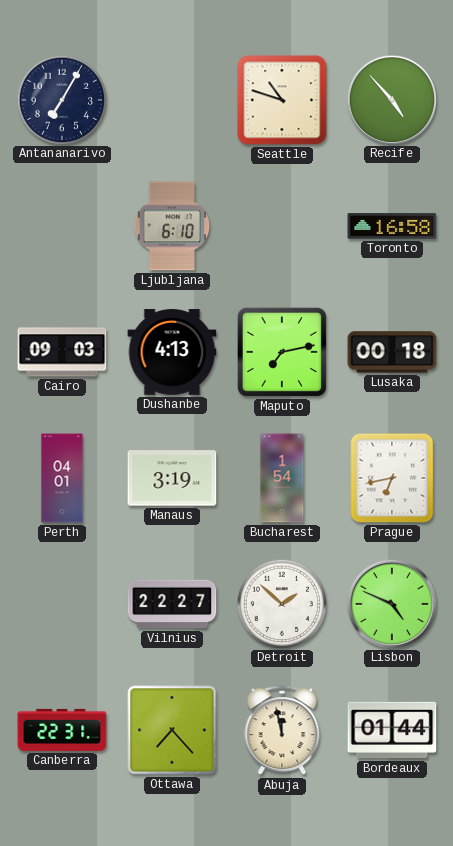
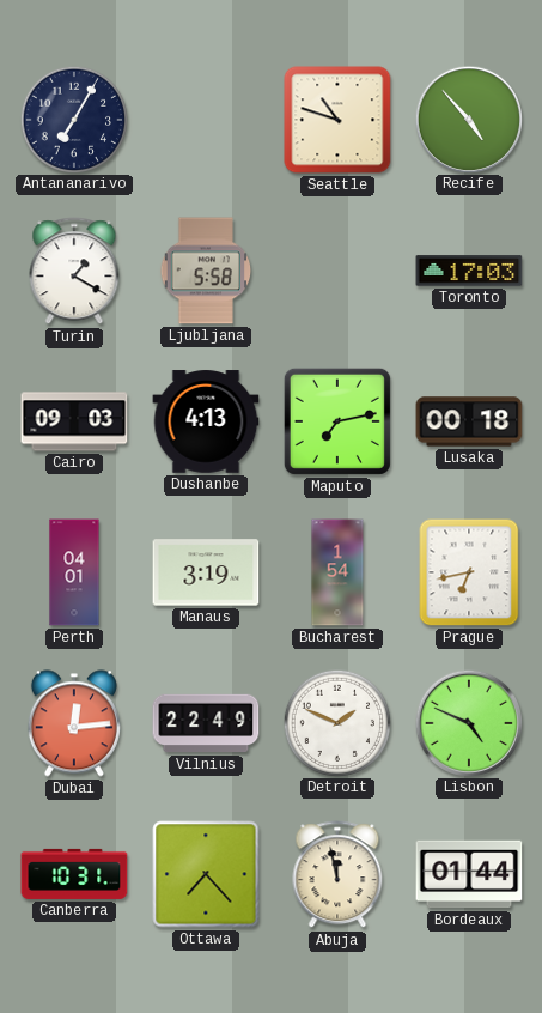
Turin: none -> 1:20 (74, 272)
Ljubljana: 6:10 -> 5:58 (206, 271)
Toronto: 16:58 -> 17:03 (469, 271)
Dubai: none -> 12:14 (74, 723)
Vilnius: 22:27 -> 22:49 (206, 723)
Detroit: 1:52 -> 1:49 (336, 722)
Canberra: 22:31 -> 10:31 (74, 874)
